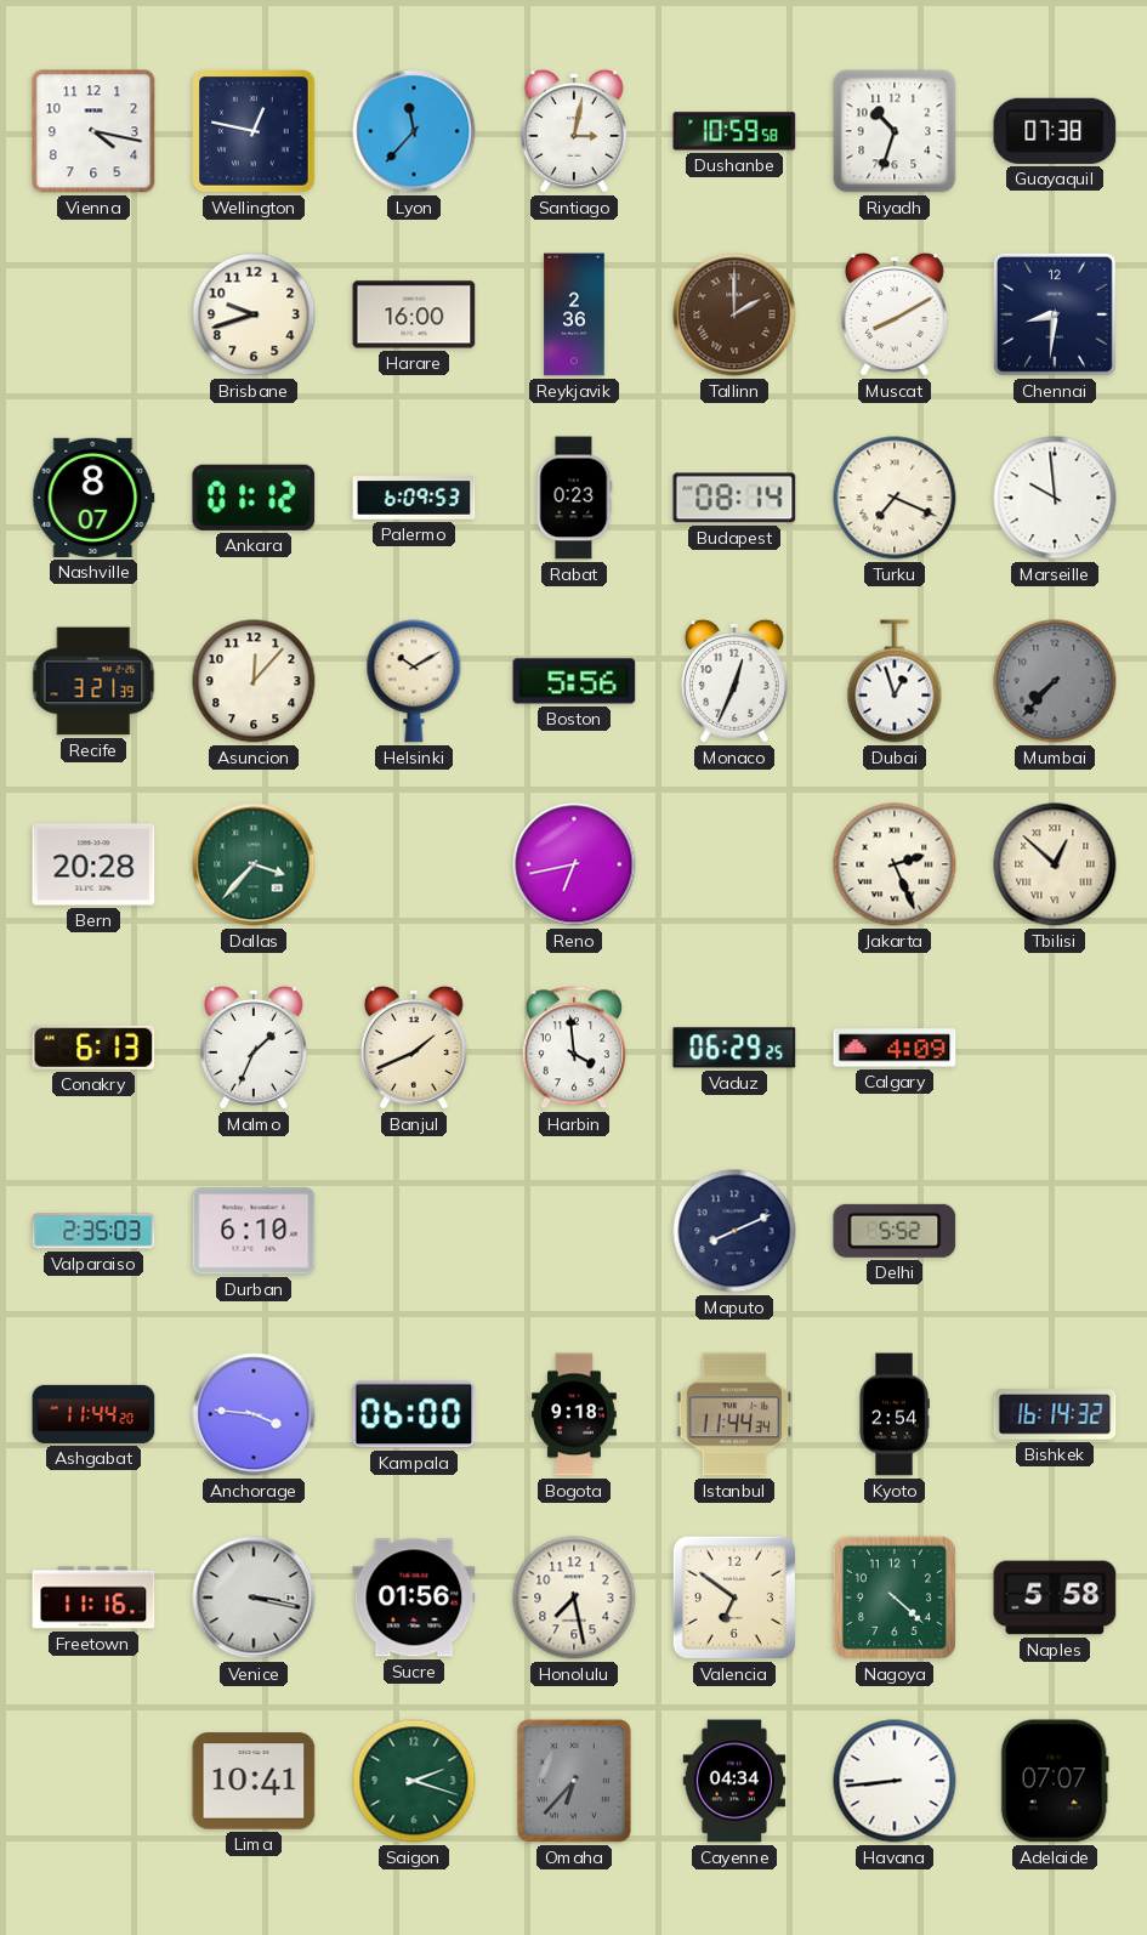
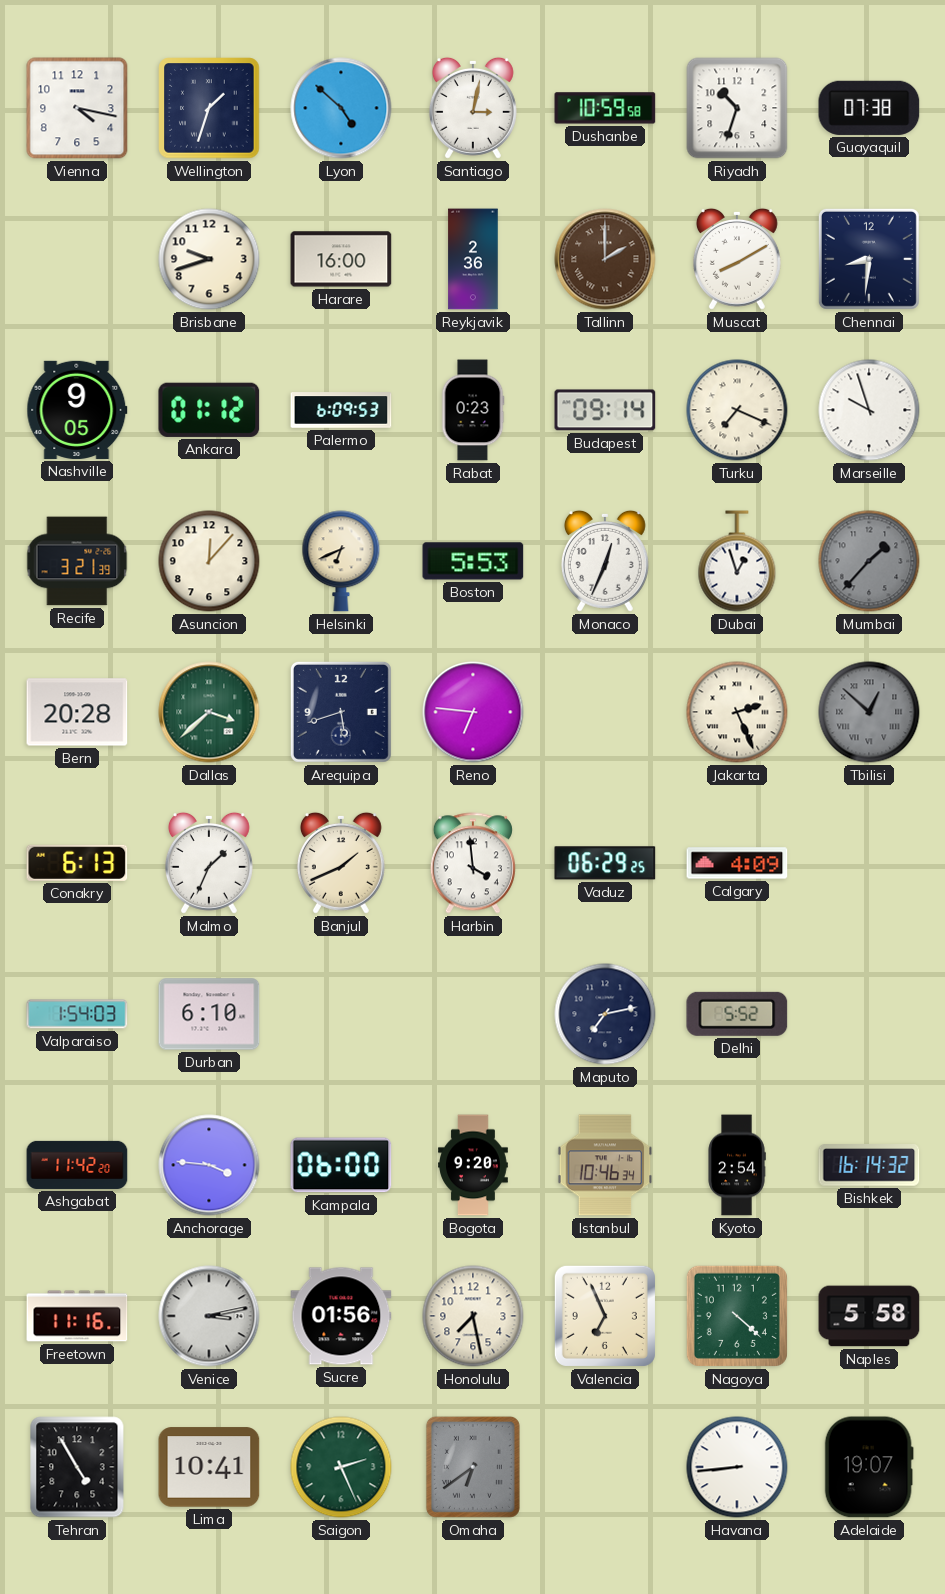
Wellington: 12:47 -> 1:33 (209, 108)
Lyon: 11:37 -> 4:52 (341, 108)
Nashville: 8:07 -> 9:05 (77, 410)
Budapest: 08:14 -> 09:14 (605, 410)
Marseille: 9:59 -> 9:57 (869, 410)
Helsinki: 10:10 -> 6:41 (341, 561)
Boston: 5:56 -> 5:53 (473, 561)
Mumbai: 7:37 -> 1:37 (869, 561)
Dallas: 3:37 -> 3:38 (209, 712)
Arequipa: none -> 5:42 (341, 712)
Reno: 6:43 -> 6:46 (473, 712)
Tbilisi dial: cream -> grey (869, 712)
Valparaiso: 2:35 -> 1:54 (77, 1014)
Maputo: 8:11 -> 7:13 (605, 1014)
Ashgabat: 11:44 -> 11:42 (77, 1165)
Bogota: 9:18 -> 9:20 (474, 1165)
Istanbul: 11:44 -> 10:46 (605, 1165)
Venice: 3:17 -> 3:13 (209, 1316)
Valencia: 6:51 -> 6:56 (605, 1316)
Tehran: none -> 4:55 (77, 1467)
Saigon: 2:18 -> 2:26 (341, 1467)
Omaha: 6:37 -> 6:39 (473, 1467)
Cayenne: 04:34 -> none (734, 1781)
Adelaide: 07:07 -> 19:07 (869, 1467)
